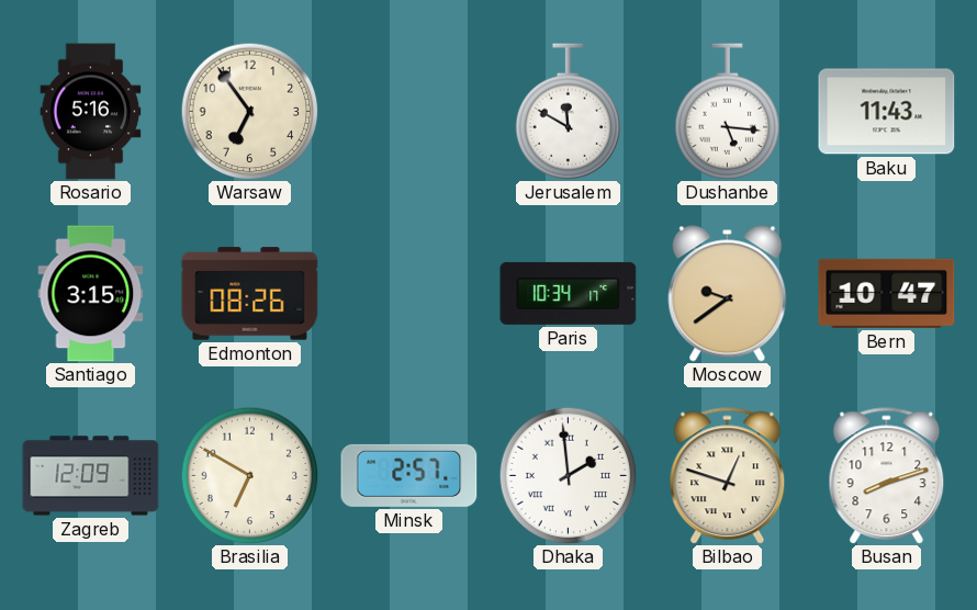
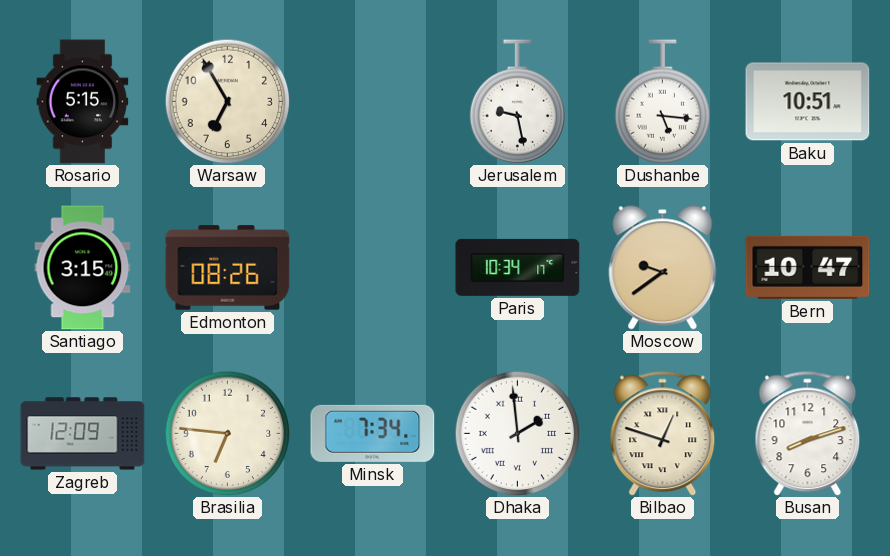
Rosario: 5:16 -> 5:15 (83, 102)
Warsaw: 6:54 -> 6:55 (227, 101)
Jerusalem: 11:50 -> 9:28 (518, 102)
Baku: 11:43 -> 10:51 (808, 102)
Brasilia: 6:50 -> 6:46 (227, 433)
Minsk: 2:57 -> 7:34 (373, 433)
